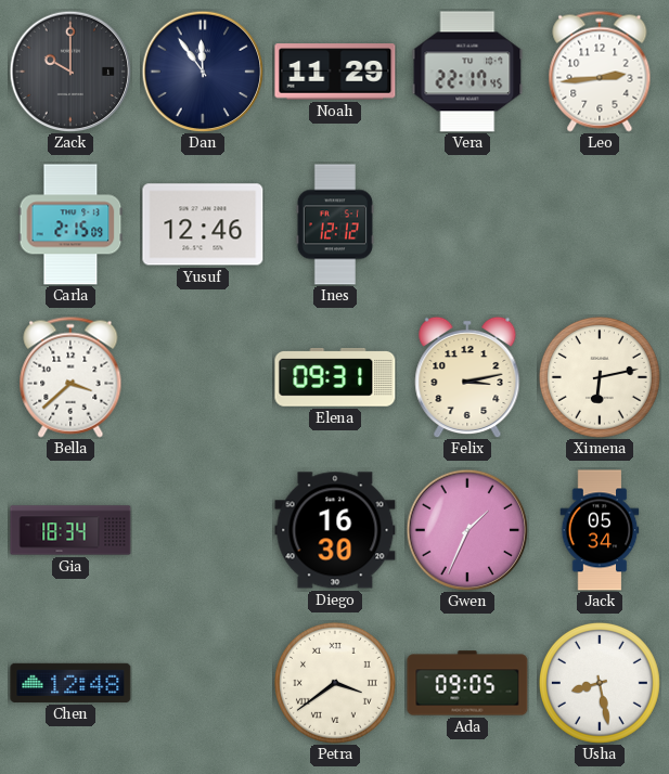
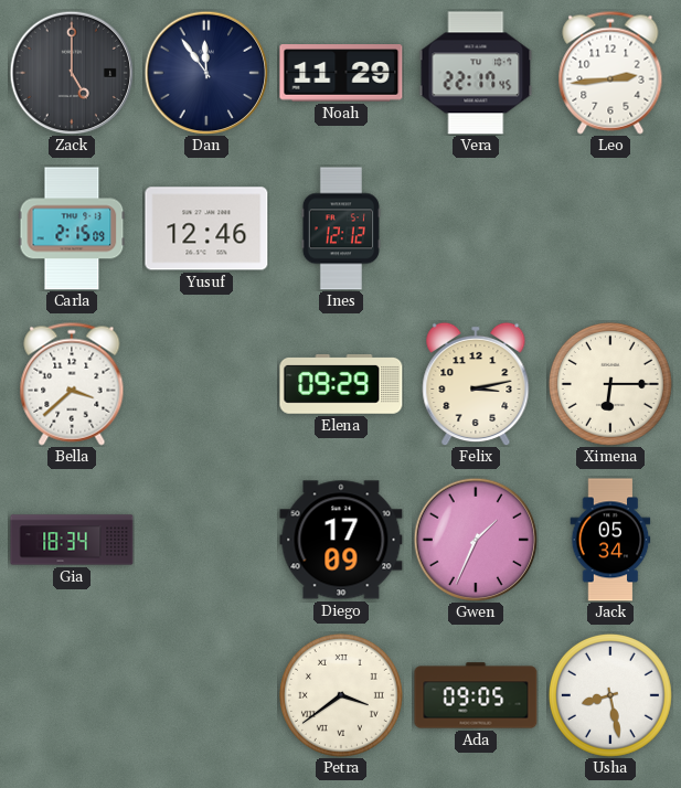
Zack: 10:00 -> 5:00 (72, 73)
Elena: 09:31 -> 09:29 (341, 384)
Ximena: 6:13 -> 6:15 (610, 384)
Diego: 16:30 -> 17:09 (341, 540)
Chen: 12:48 -> none (70, 683)
